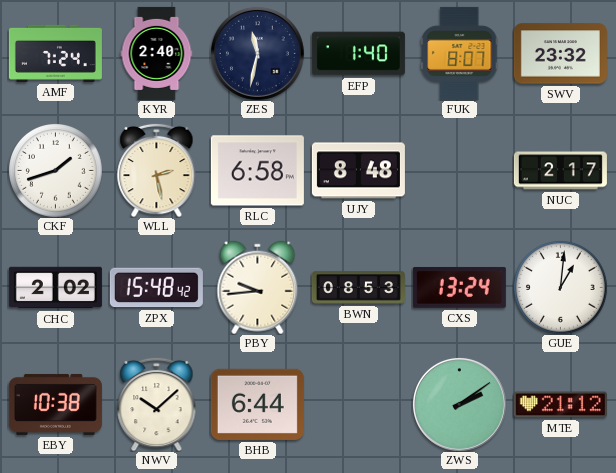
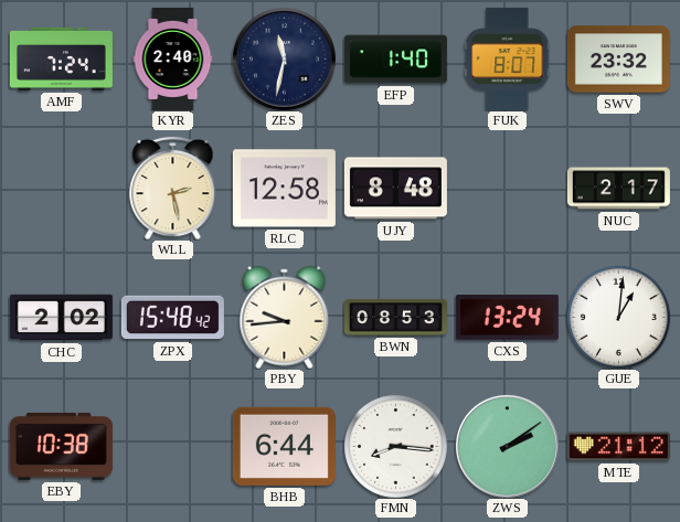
CKF: 1:42 -> none (56, 171)
RLC: 6:58 -> 12:58 (284, 189)
NWV: 10:08 -> none (157, 404)
FMN: none -> 8:16 (396, 447)
